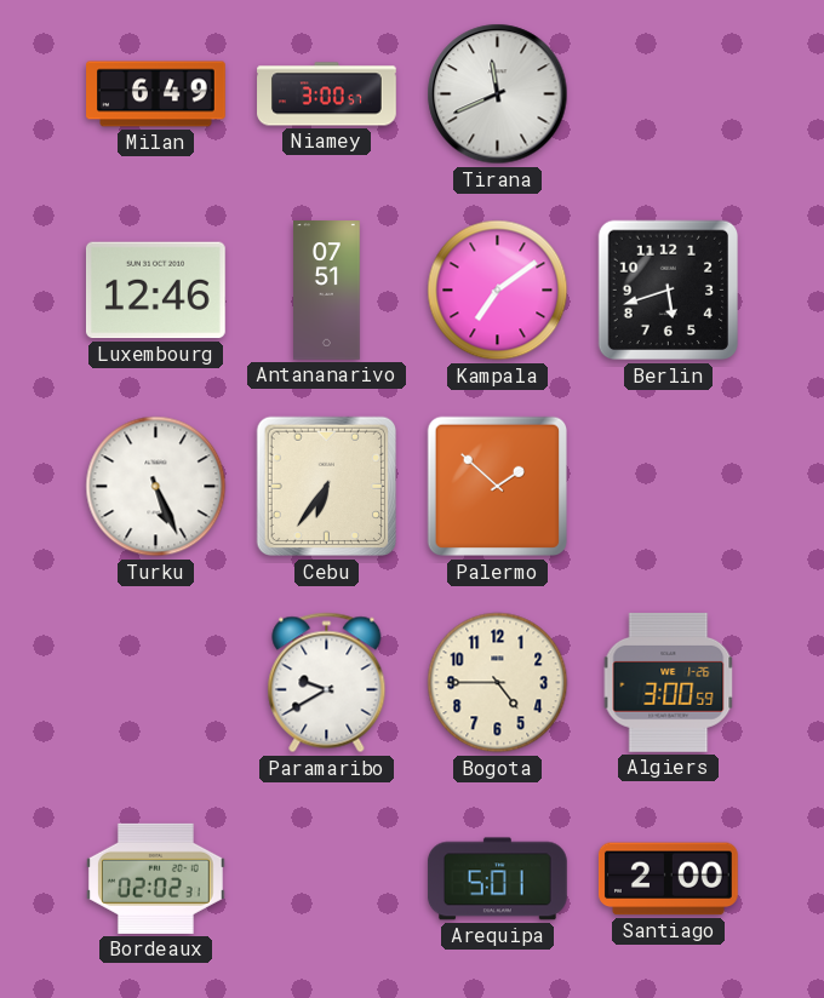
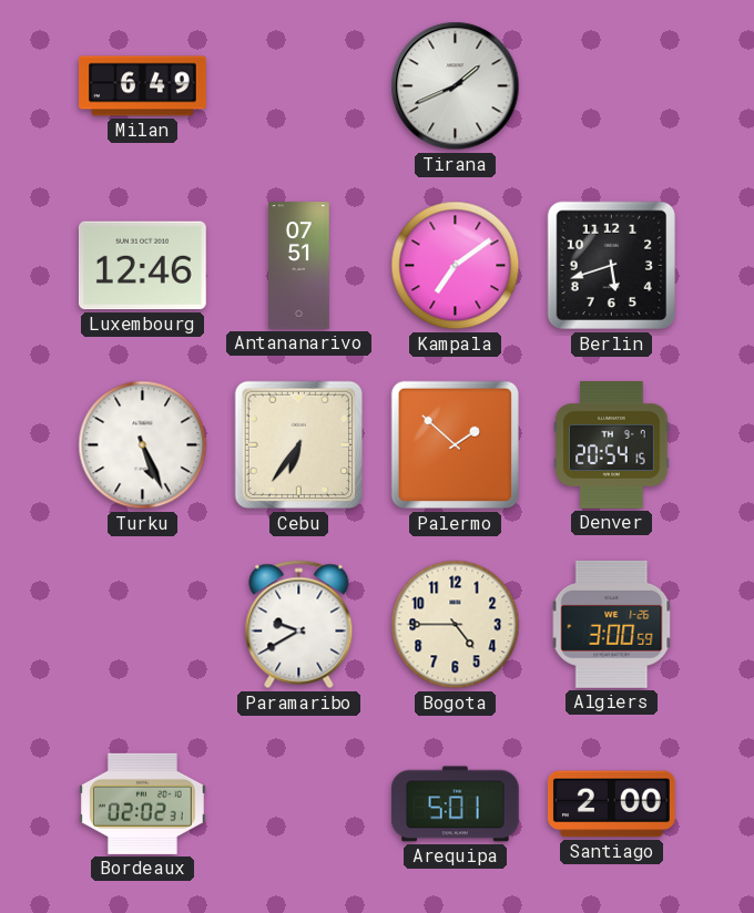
Niamey: 3:00 -> none (327, 94)
Tirana: 11:41 -> 1:41 (456, 86)
Denver: none -> 20:54 (612, 445)
